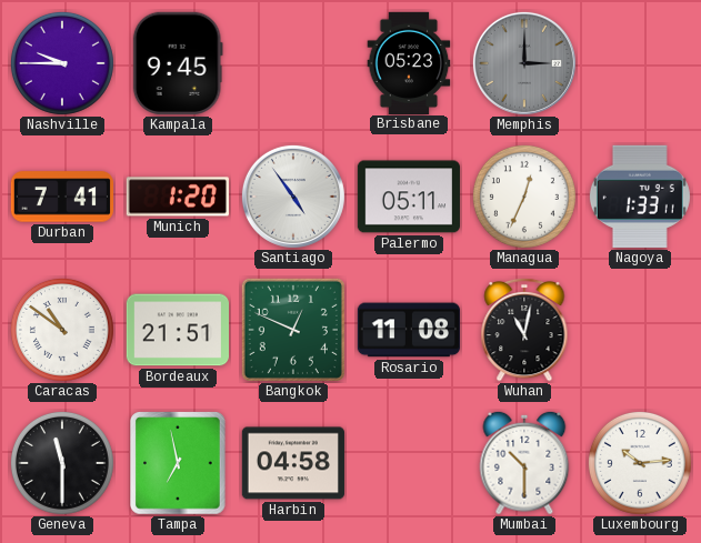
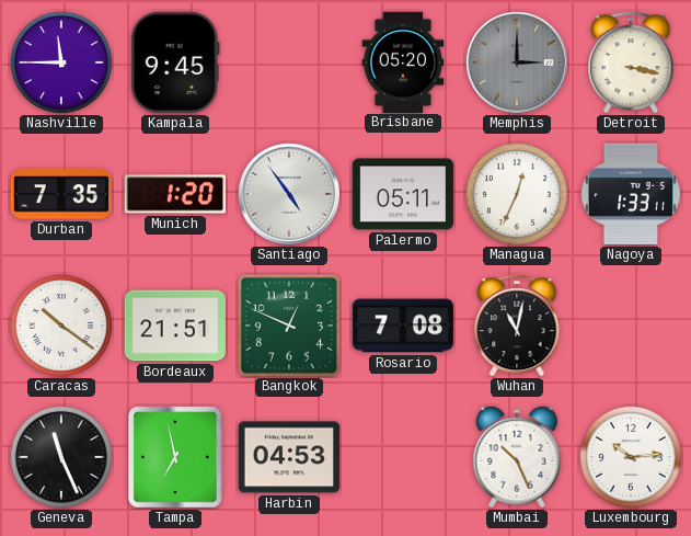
Nashville: 9:45 -> 11:45 (61, 62)
Brisbane: 05:23 -> 05:20 (403, 61)
Detroit: none -> 3:17 (631, 62)
Durban: 7:41 -> 7:35 (60, 194)
Caracas: 10:51 -> 10:21 (61, 326)
Rosario: 11:08 -> 7:08 (402, 326)
Geneva: 11:30 -> 11:26 (61, 457)
Harbin: 04:58 -> 04:53 (288, 457)
Mumbai: 10:30 -> 10:26 (517, 457)
